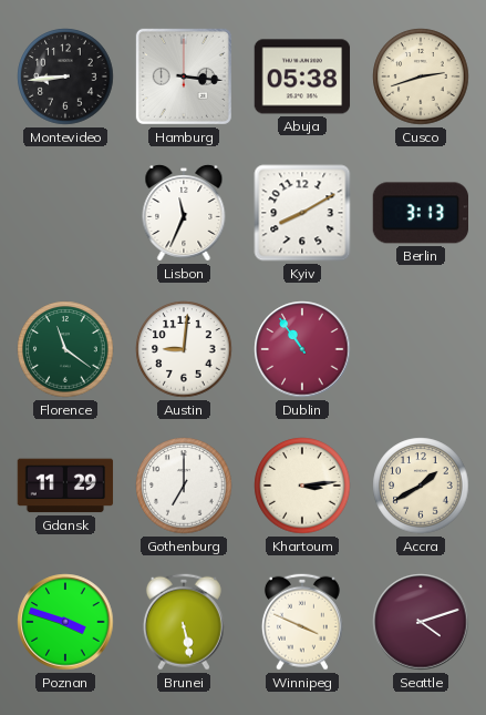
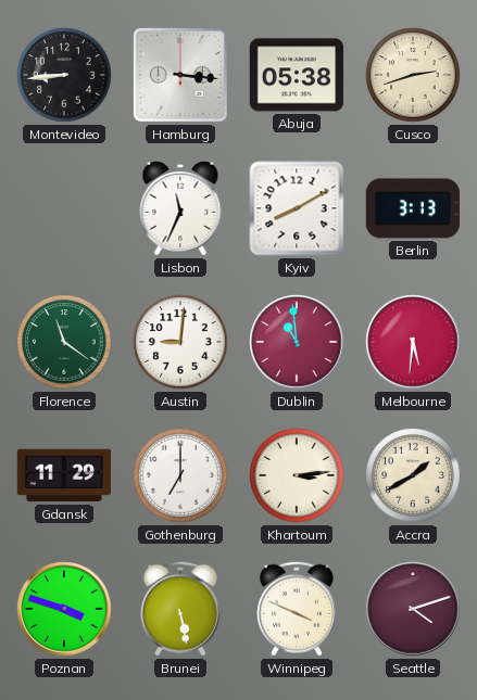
Dublin: 10:54 -> 10:59 (297, 342)
Melbourne: none -> 5:31 (413, 342)
